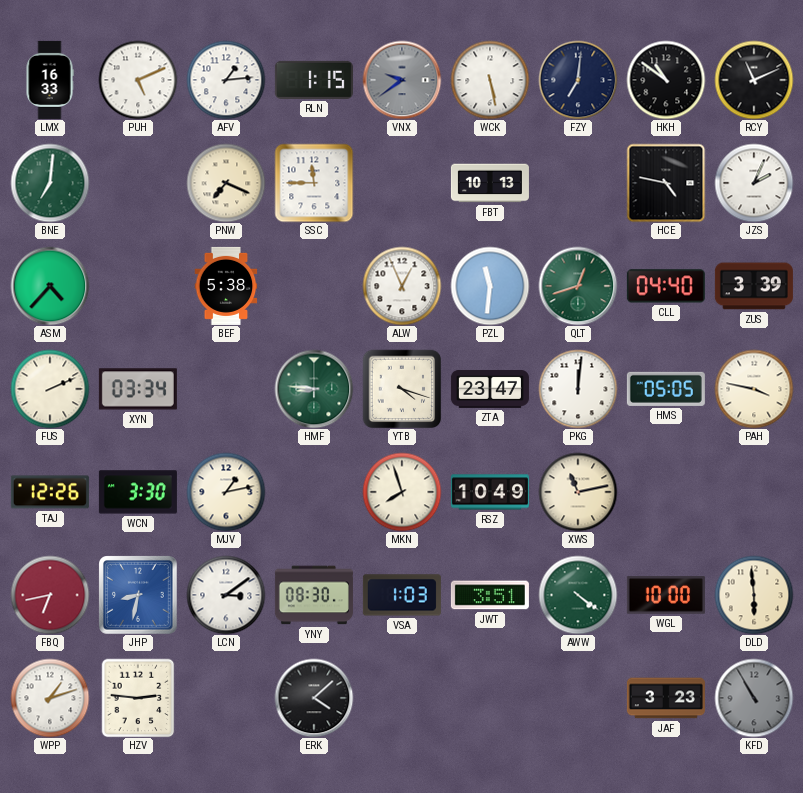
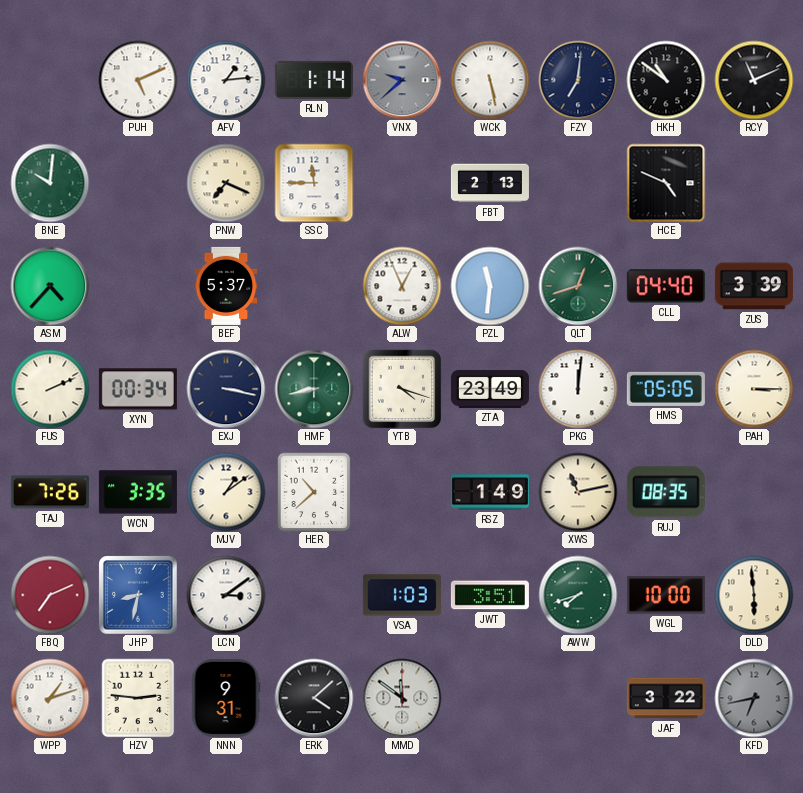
LMX: 16:33 -> none (50, 80)
RLN: 1:15 -> 1:14 (314, 80)
VNX: 9:39 -> 9:38 (402, 80)
BNE: 7:01 -> 10:01 (50, 183)
FBT: 10:13 -> 2:13 (490, 183)
HCE: 4:47 -> 4:49 (666, 183)
JZS: 2:04 -> none (754, 183)
BEF: 5:38 -> 5:37 (226, 286)
XYN: 03:34 -> 00:34 (138, 389)
EXJ: none -> 3:17 (226, 389)
HMF: 8:46 -> 8:43 (314, 389)
ZTA: 23:47 -> 23:49 (490, 389)
PAH: 3:47 -> 3:15 (754, 389)
TAJ: 12:26 -> 7:26 (50, 492)
WCN: 3:30 -> 3:35 (138, 492)
MJV: 1:13 -> 1:09 (226, 492)
HER: none -> 10:38 (314, 492)
MKN: 7:57 -> none (402, 492)
RSZ: 10:49 -> 1:49 (490, 492)
RUJ: none -> 08:35 (666, 492)
FBQ: 6:43 -> 7:11 (50, 595)
YNY: 08:30 -> none (314, 595)
AWW: 4:21 -> 7:42 (578, 595)
NNN: none -> 9:31 (226, 698)
MMD: none -> 11:51 (402, 698)
JAF: 3:23 -> 3:22 (666, 698)
KFD: 10:55 -> 6:43 (754, 698)
